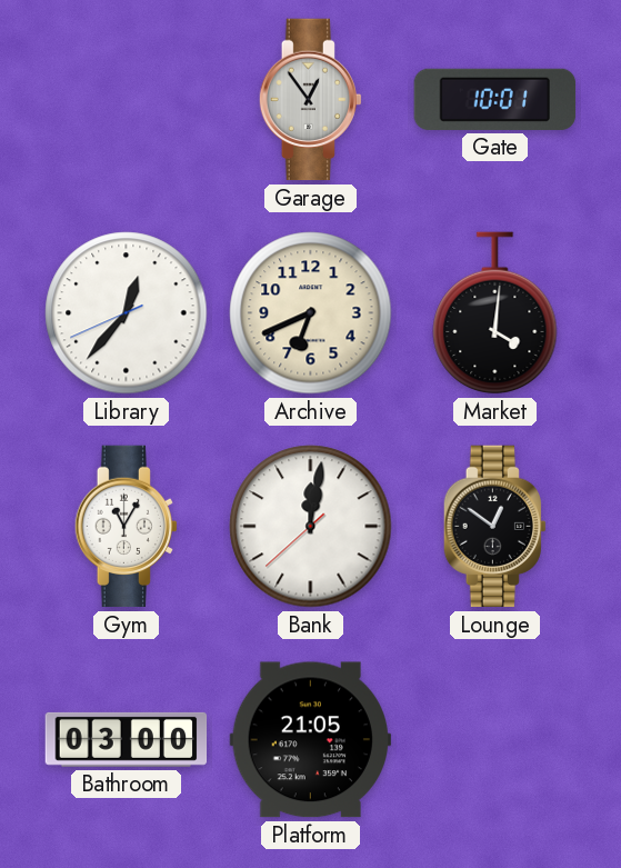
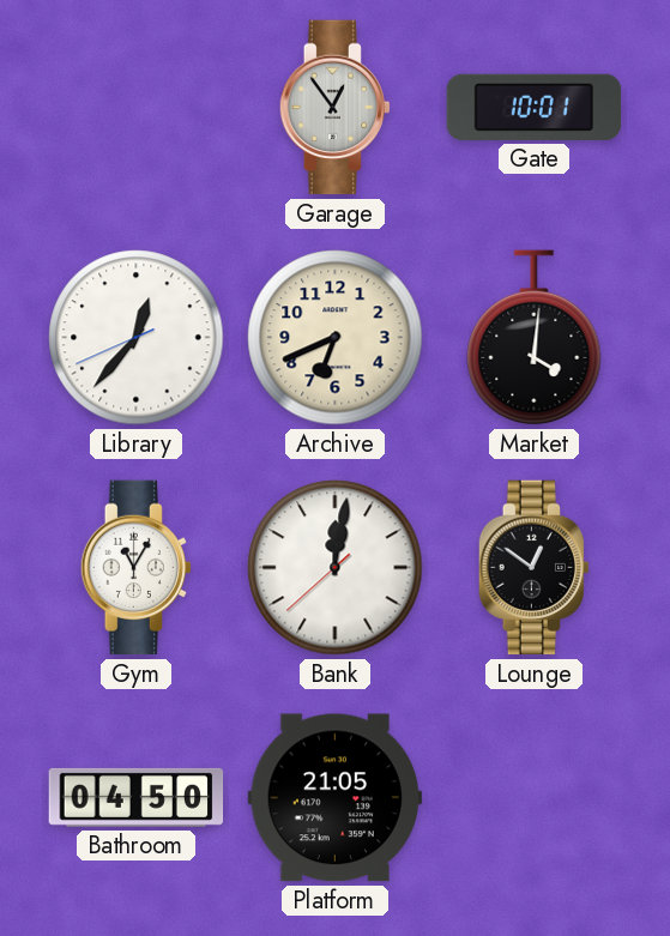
Bathroom: 03:00 -> 04:50 (137, 797)
